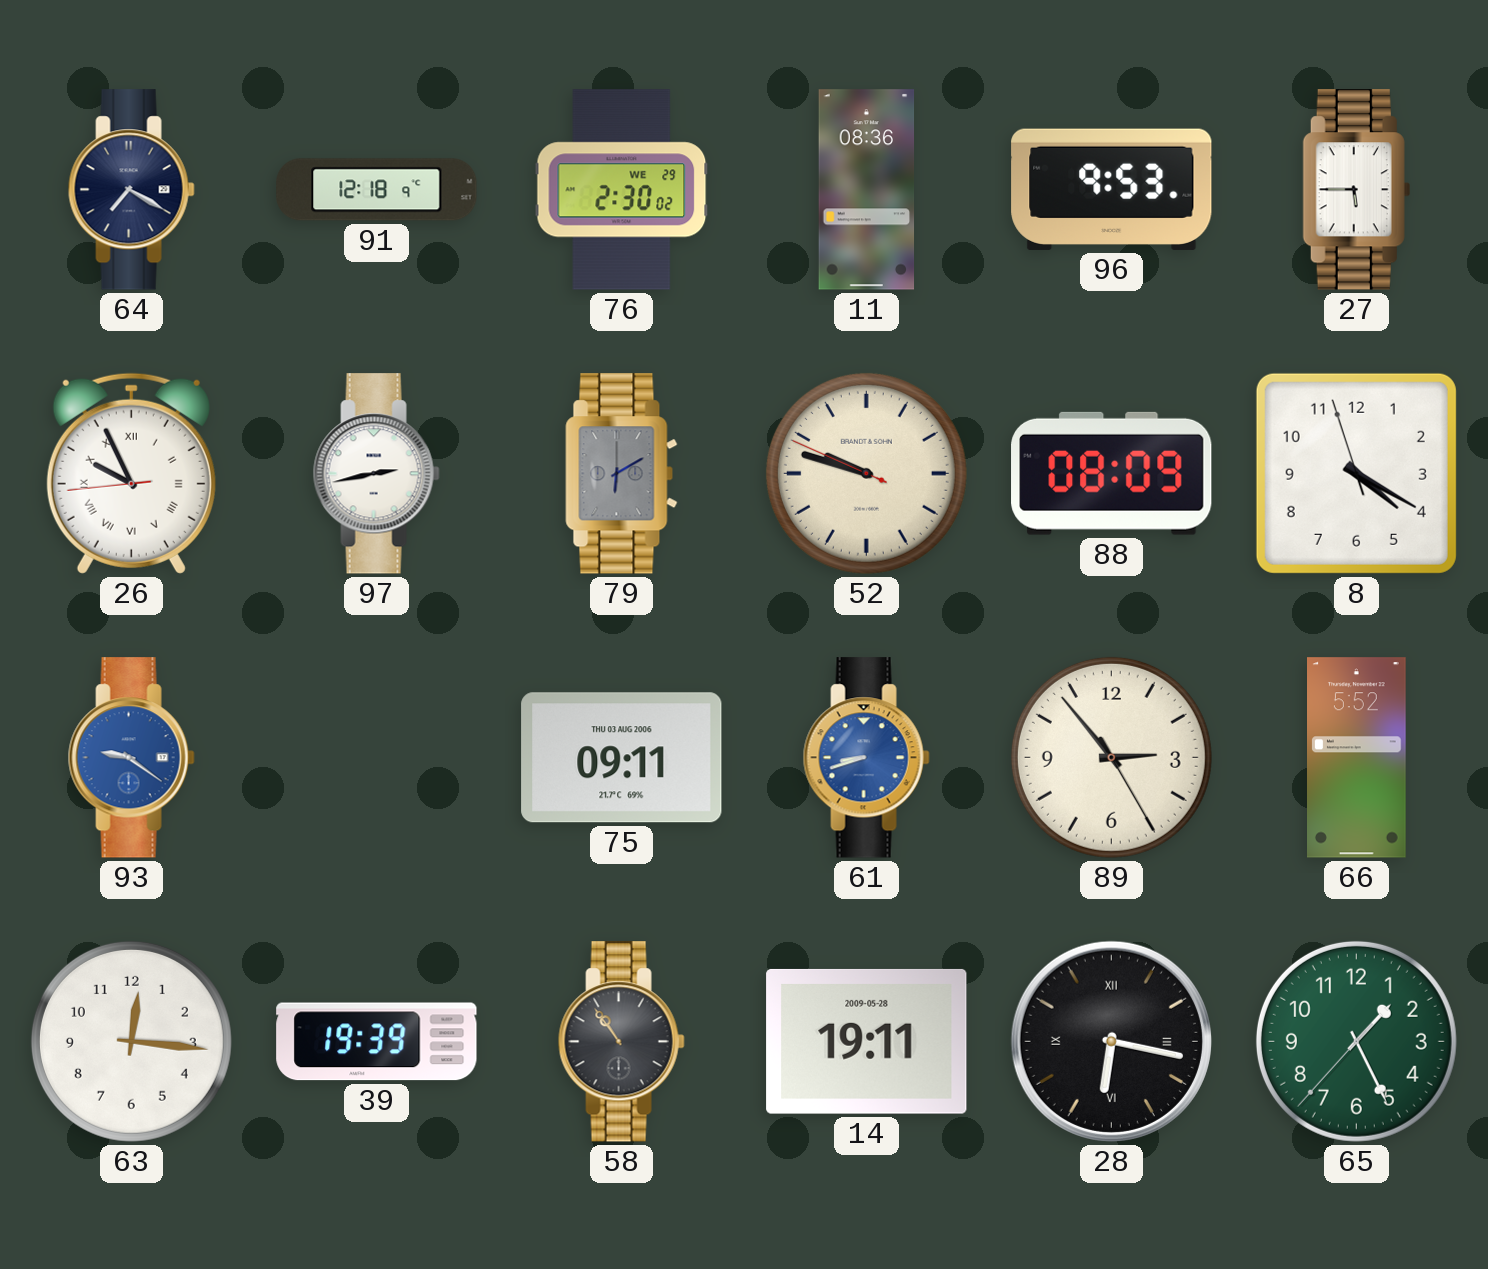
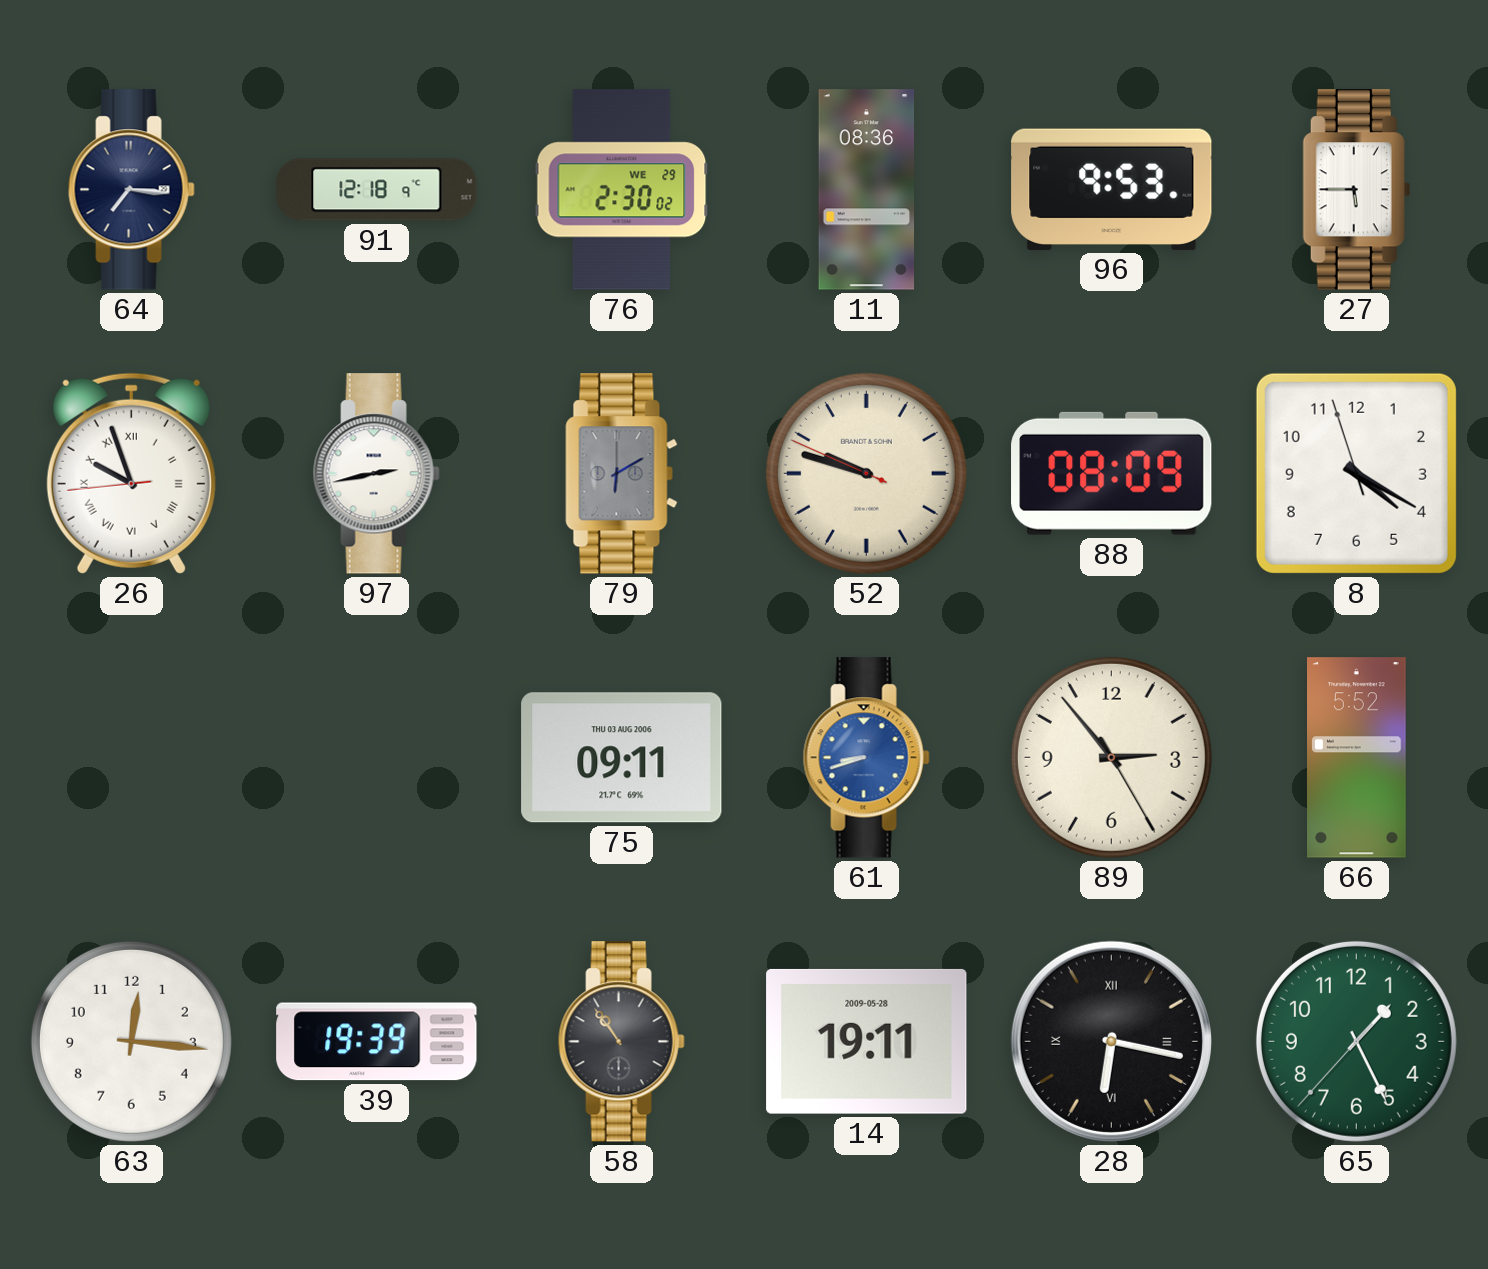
64: 7:20 -> 7:16 (131, 190)
26: 9:55 -> 9:56 (131, 473)
93: 9:21 -> none (131, 758)
